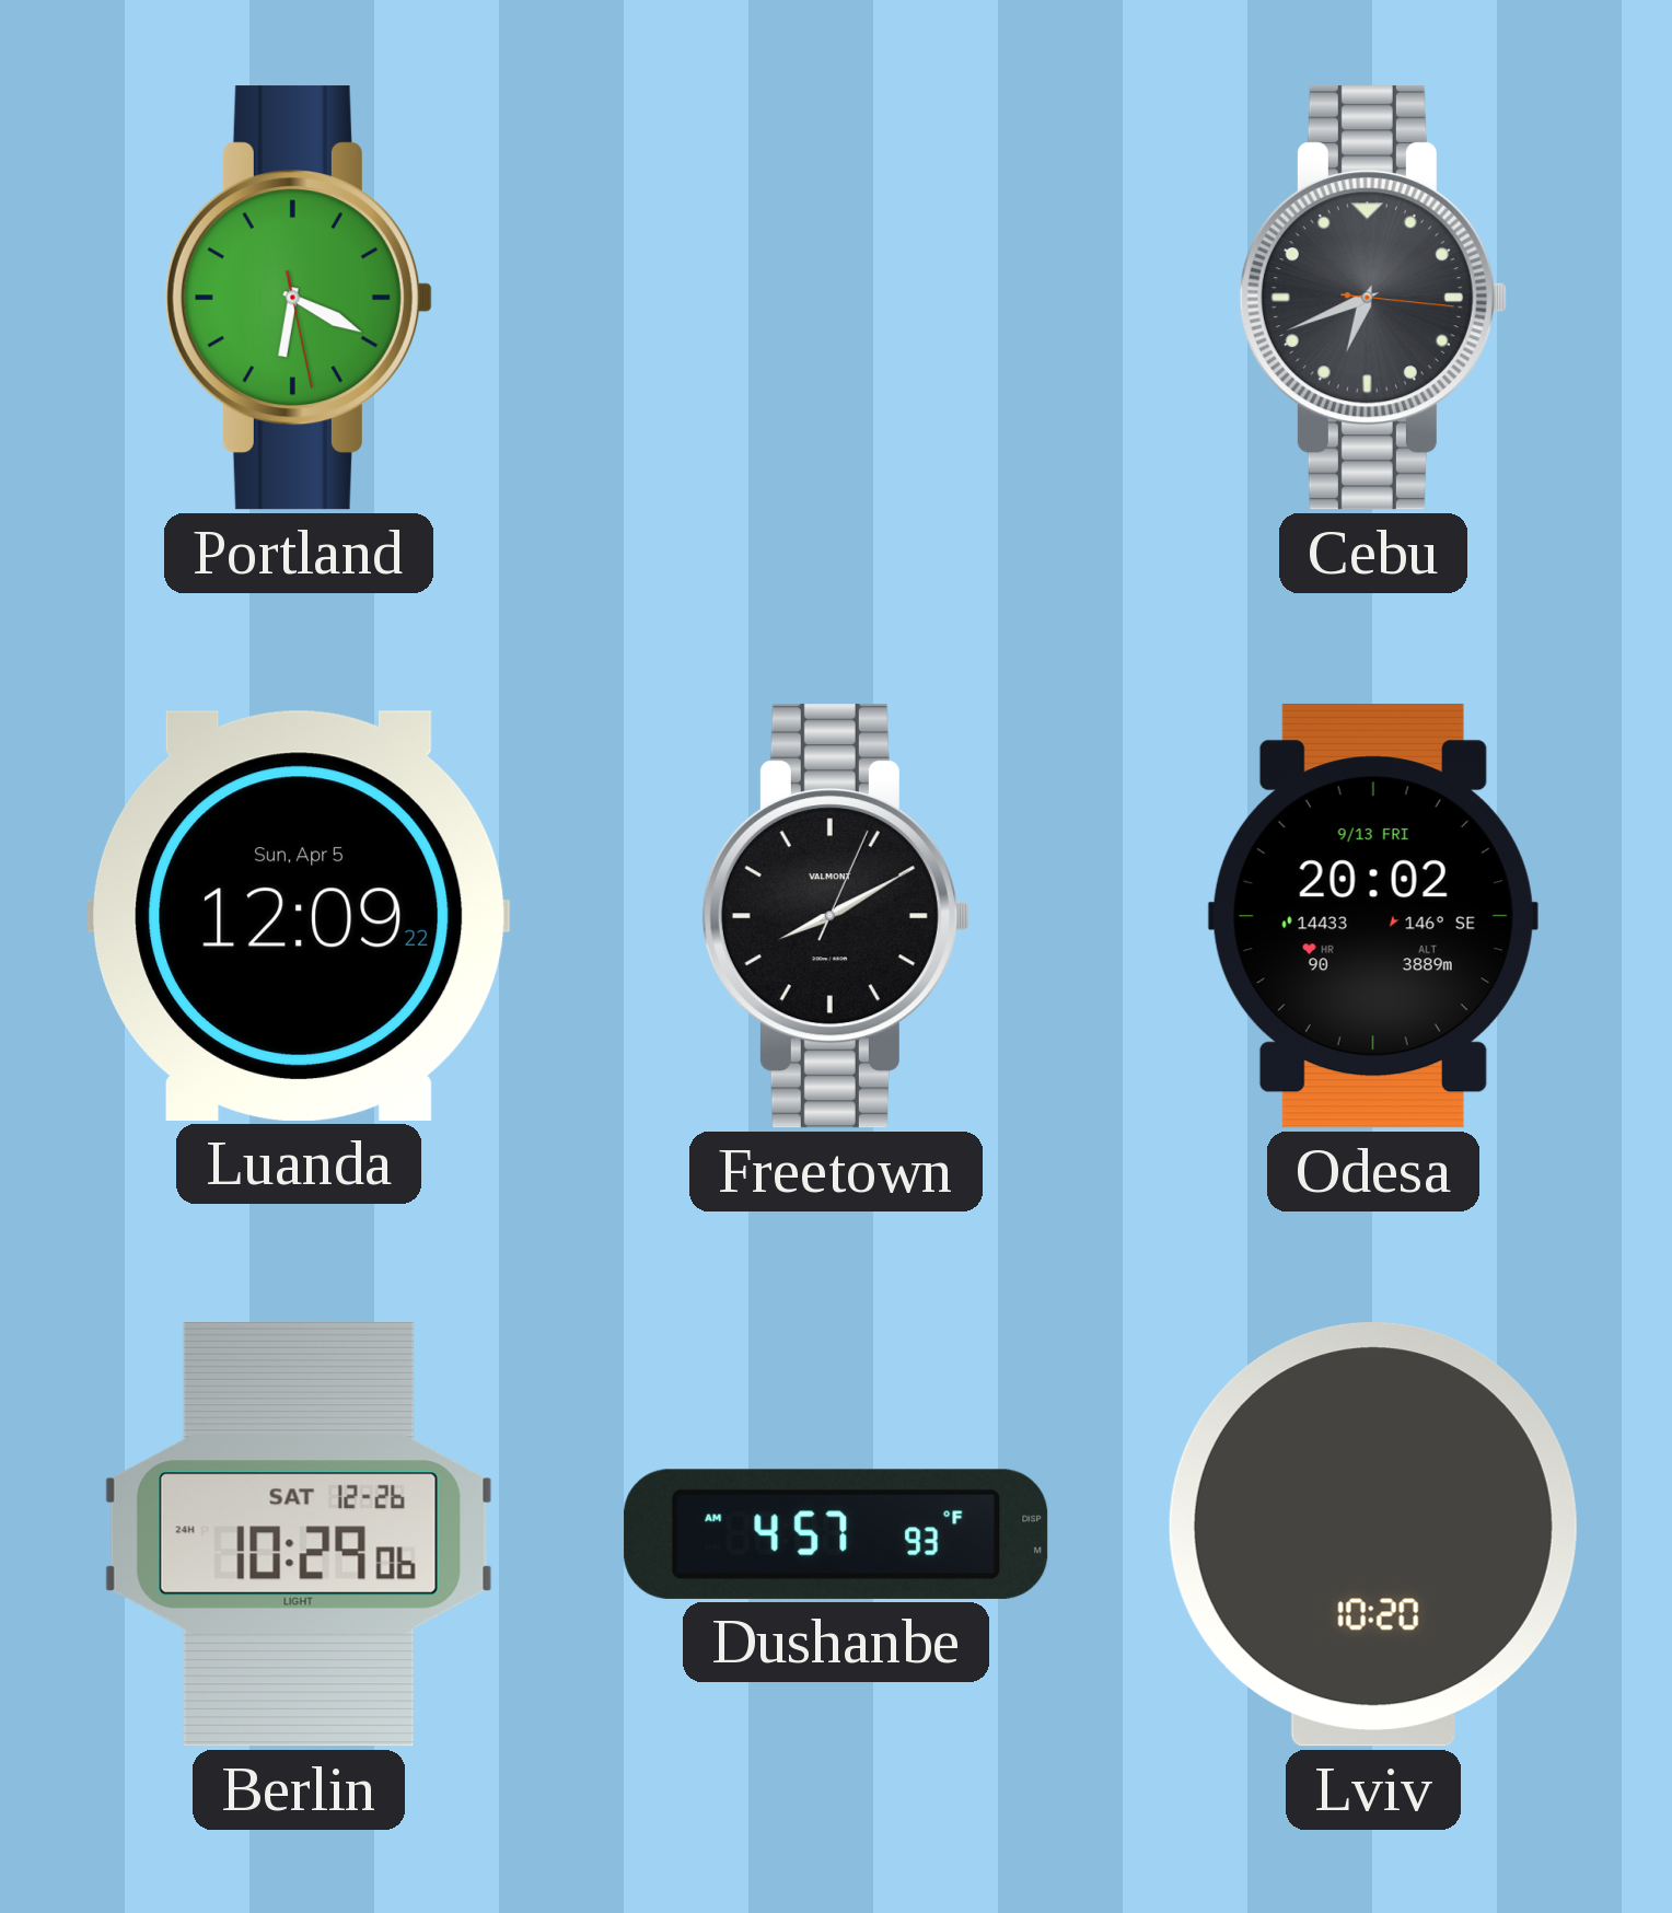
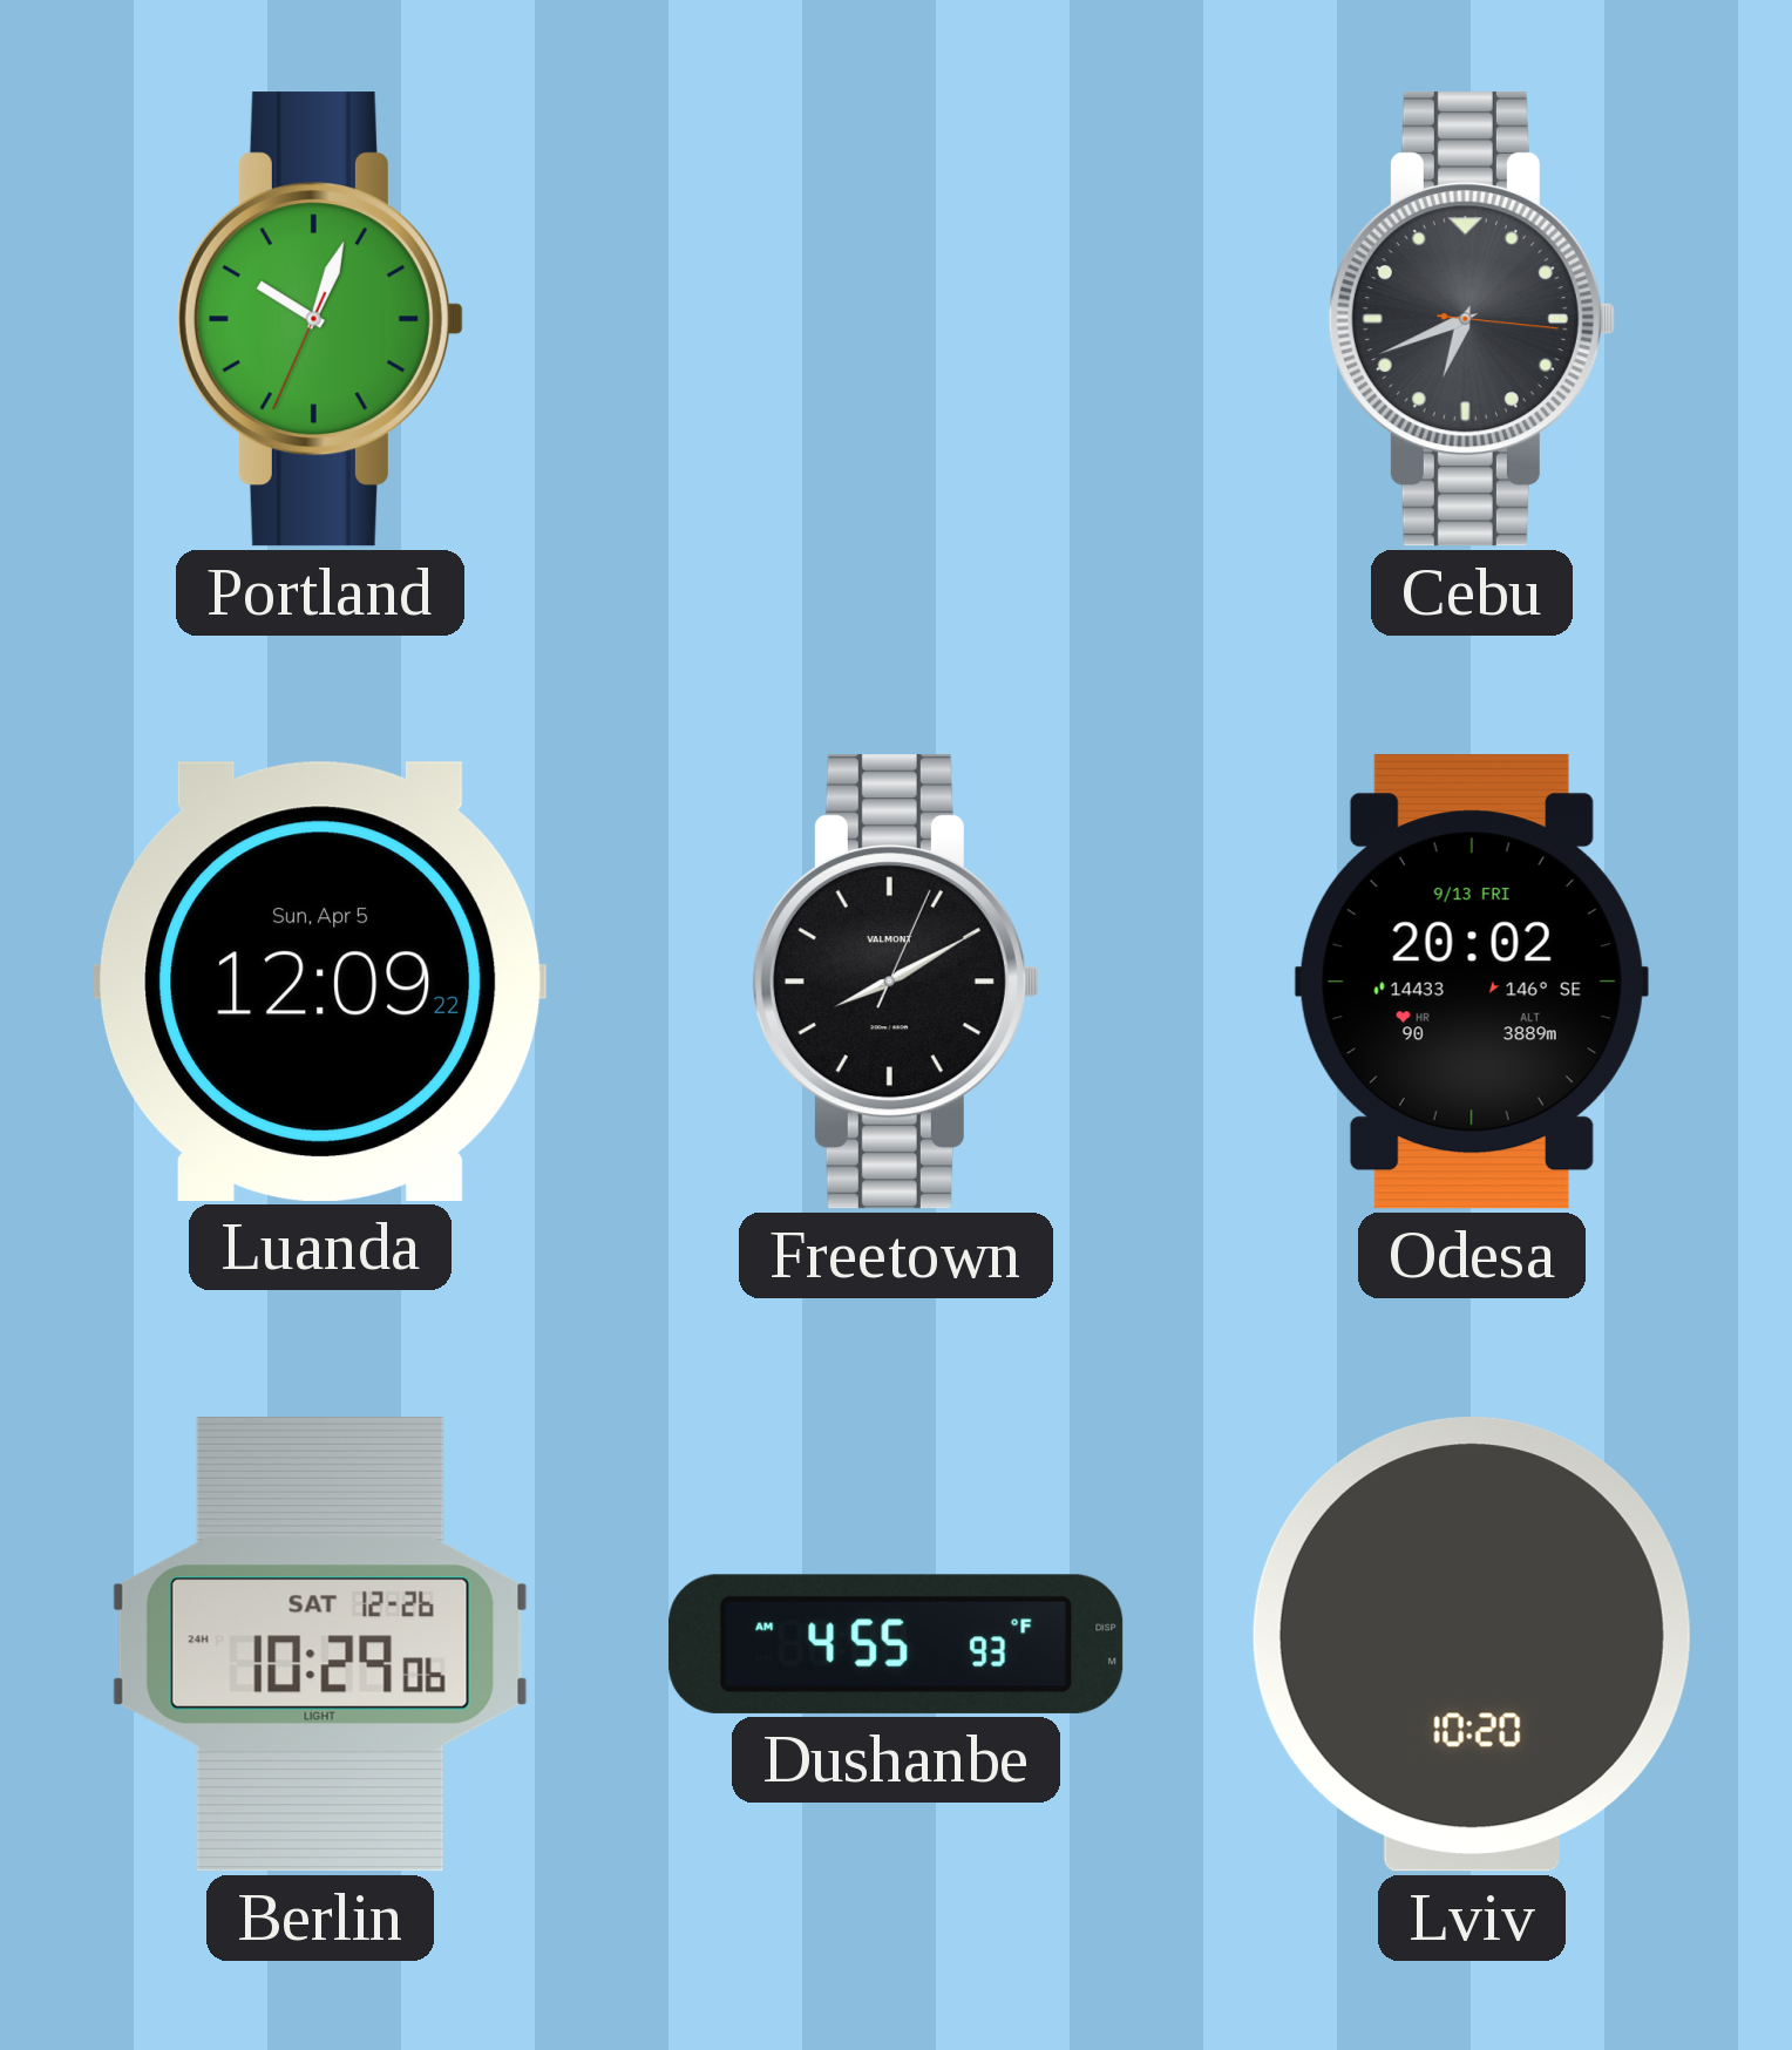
Portland: 6:19 -> 10:03 (320, 319)
Dushanbe: 4:57 -> 4:55 (896, 1644)
